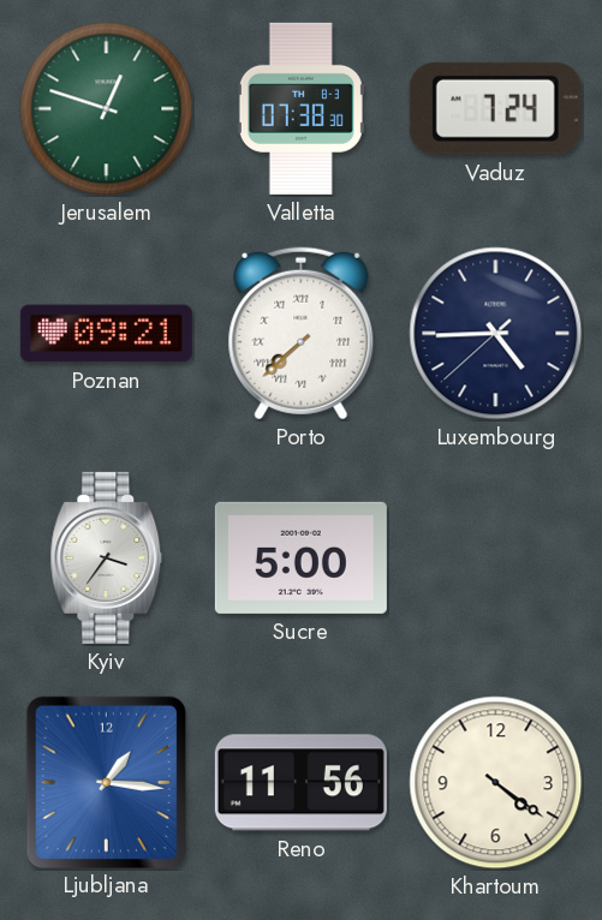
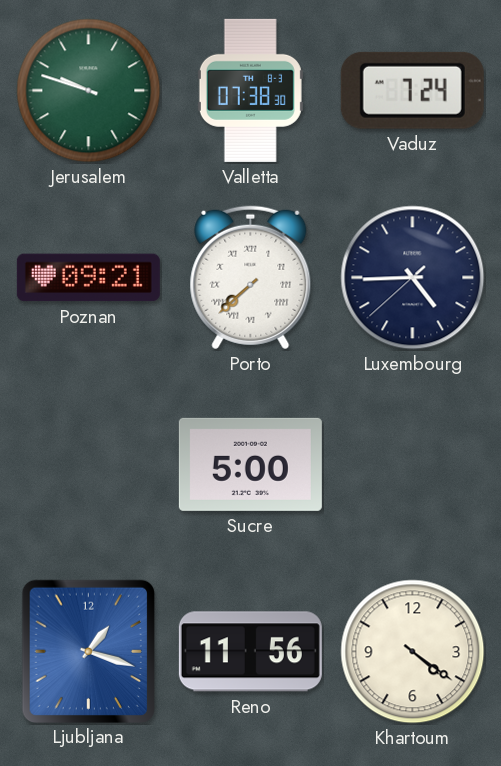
Jerusalem: 12:48 -> 9:48 (89, 91)
Kyiv: 3:36 -> none (107, 557)
Ljubljana: 1:16 -> 1:18 (88, 651)
